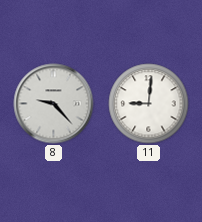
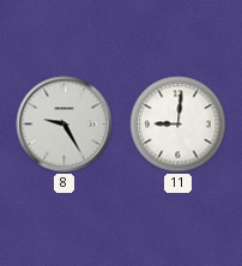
8: 9:23 -> 9:25 (65, 125)
